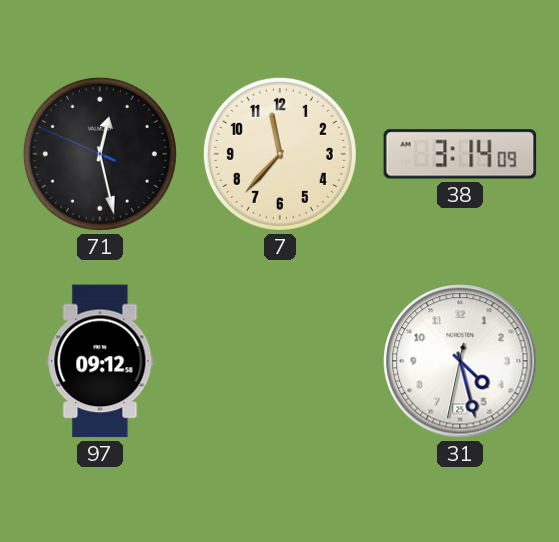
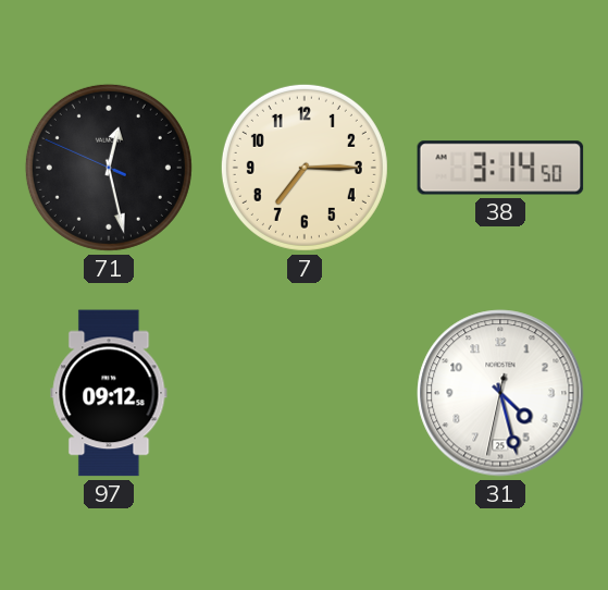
7: 11:37 -> 7:15 (305, 168)
38: 3:14:09 -> 3:14:50 (500, 168)
